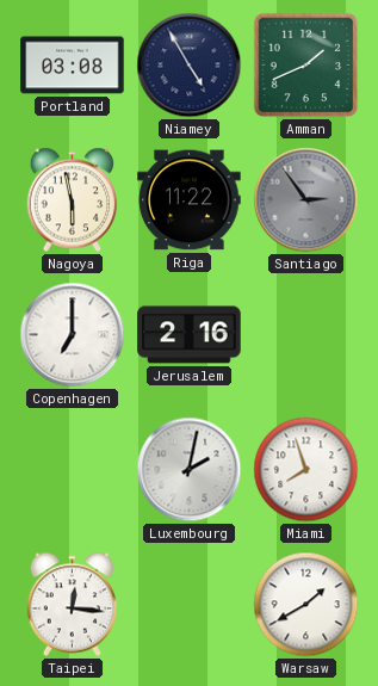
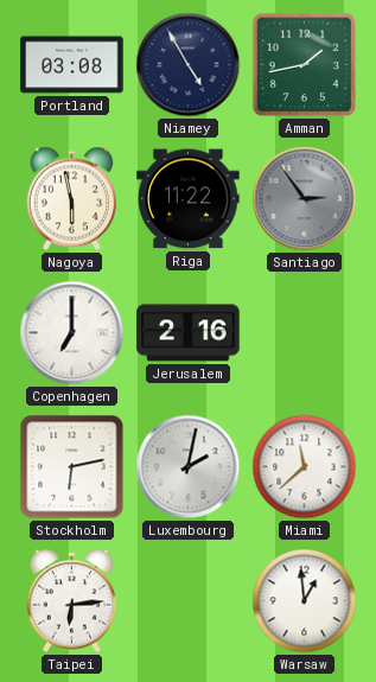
Amman: 1:41 -> 1:43 (305, 65)
Stockholm: none -> 6:13 (72, 467)
Miami: 7:57 -> 11:38 (305, 467)
Taipei: 12:16 -> 6:14 (72, 601)
Warsaw: 1:40 -> 12:59 (305, 601)
